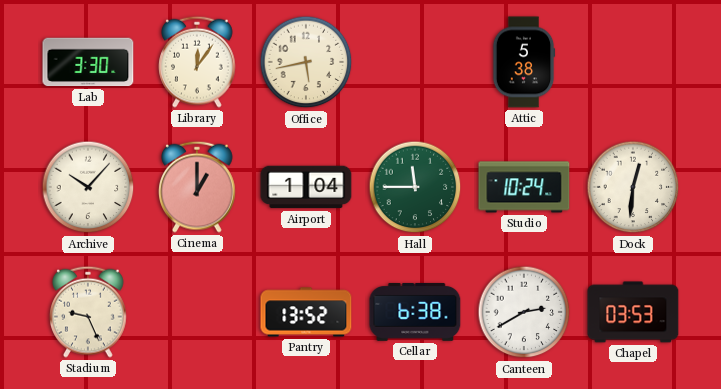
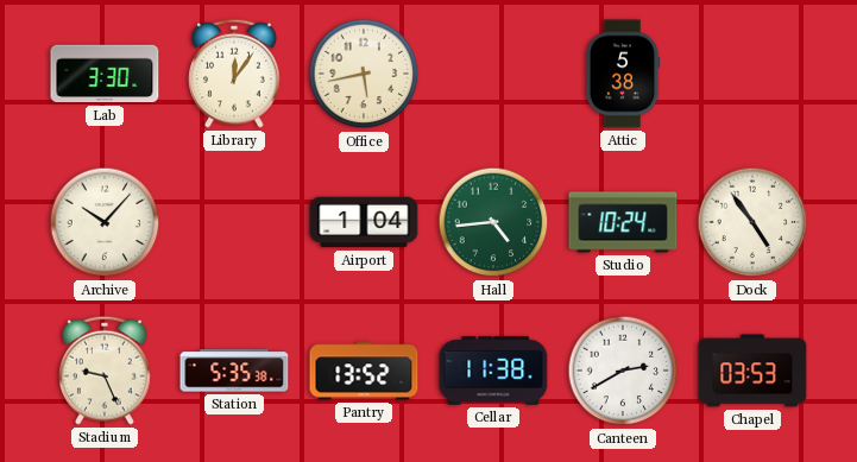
Cinema: 1:00 -> none (198, 187)
Hall: 11:45 -> 4:44 (493, 222)
Dock: 12:31 -> 4:54 (752, 222)
Station: none -> 5:35 (234, 371)
Cellar: 6:38 -> 11:38 (493, 371)
